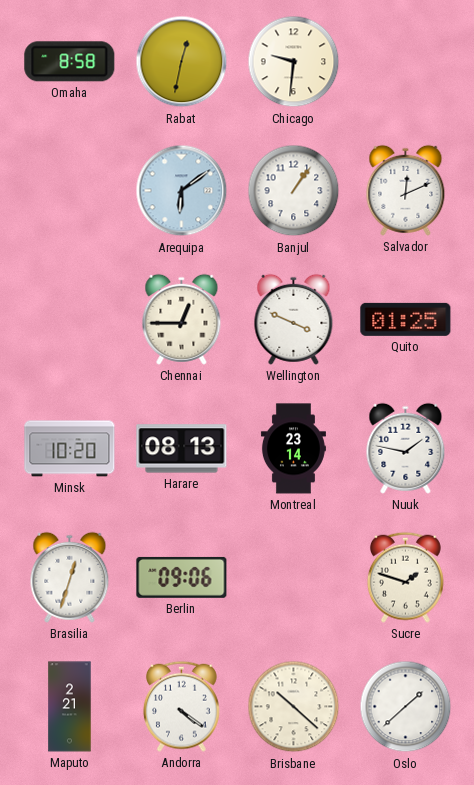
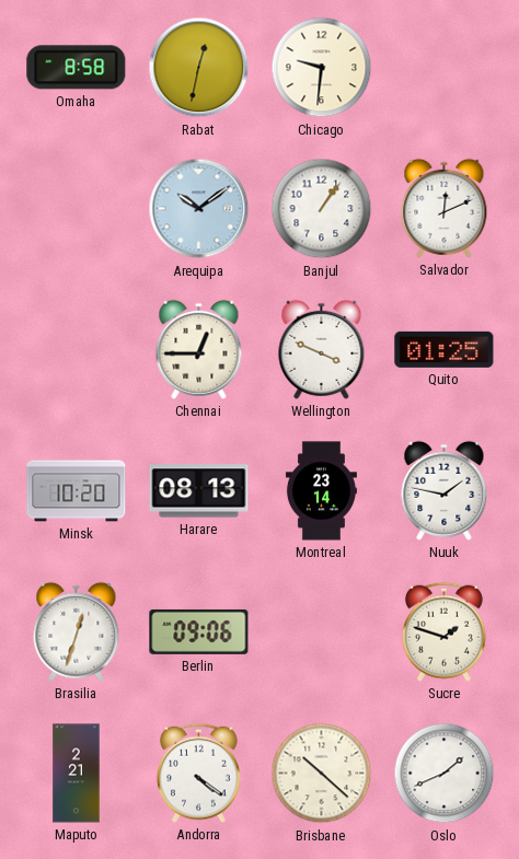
Arequipa: 6:09 -> 10:09 (199, 209)
Oslo: 1:38 -> 1:41 (445, 774)
